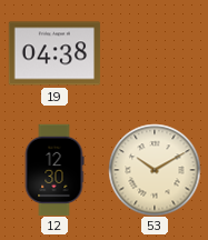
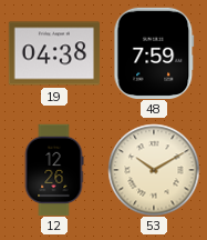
48: none -> 7:59 (154, 52)
12: 12:30 -> 12:26 (54, 170)
